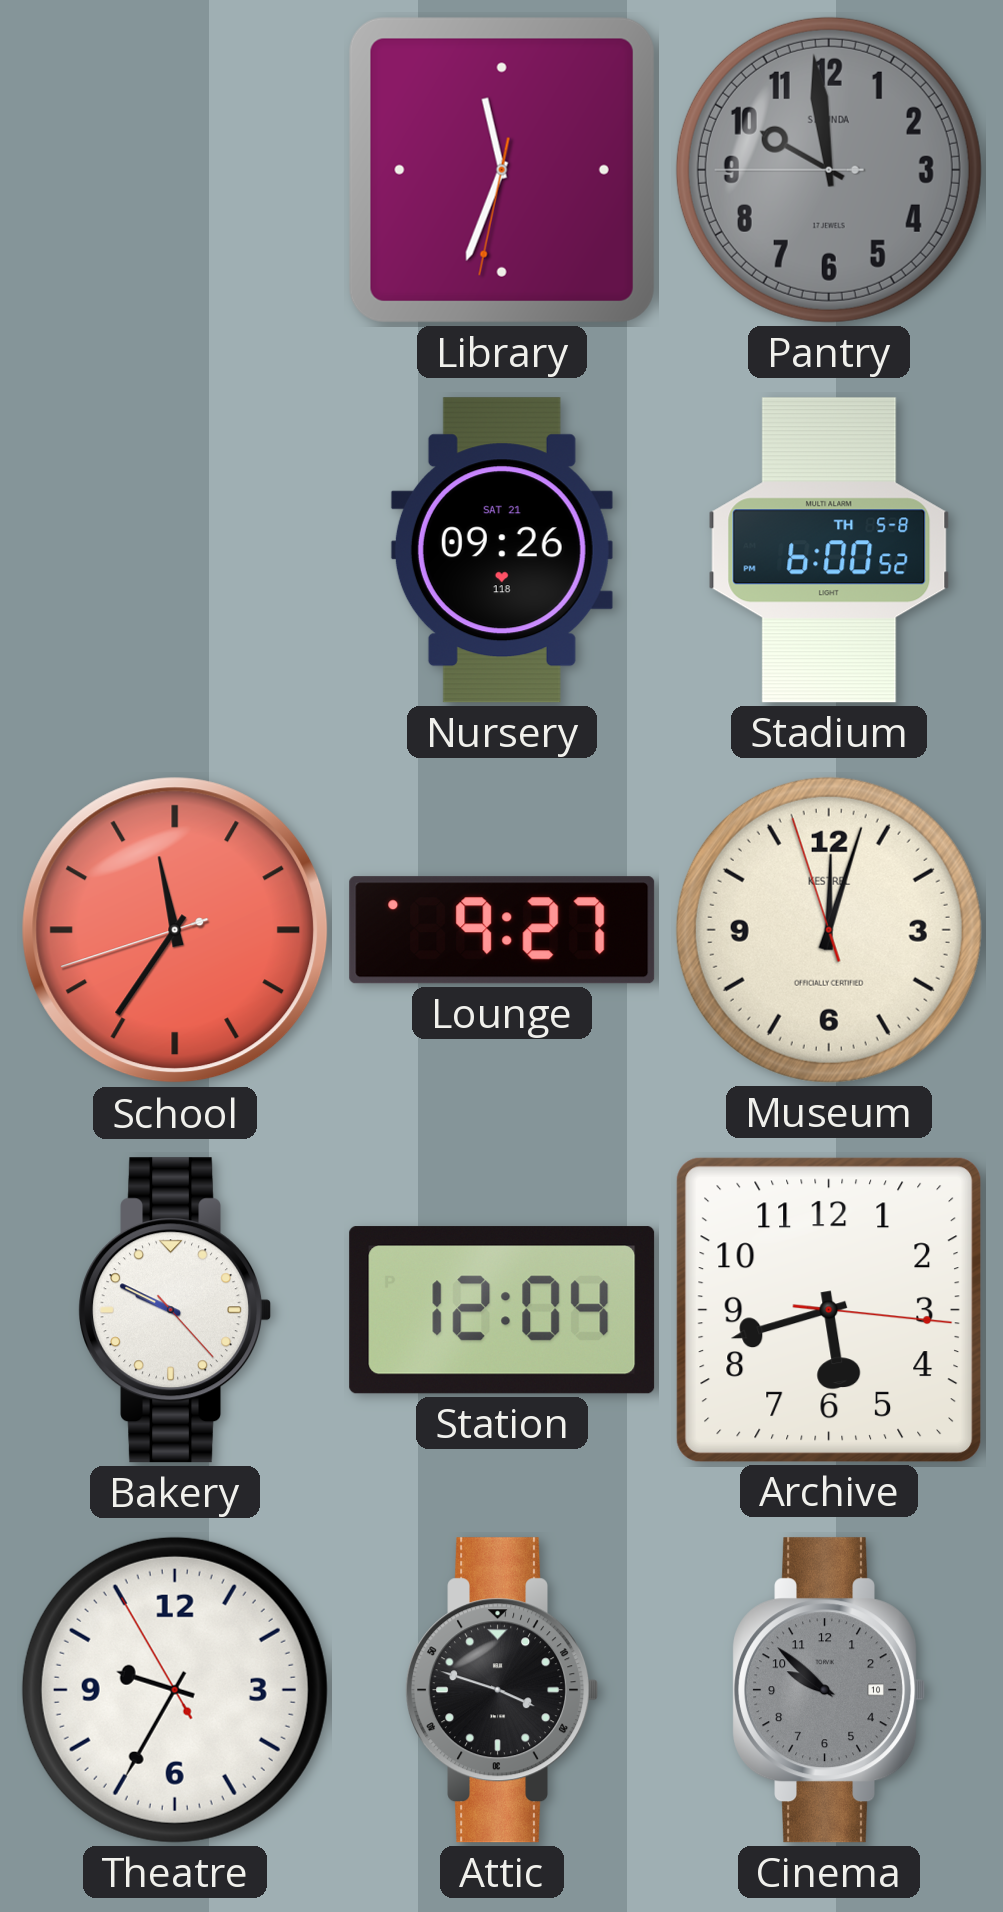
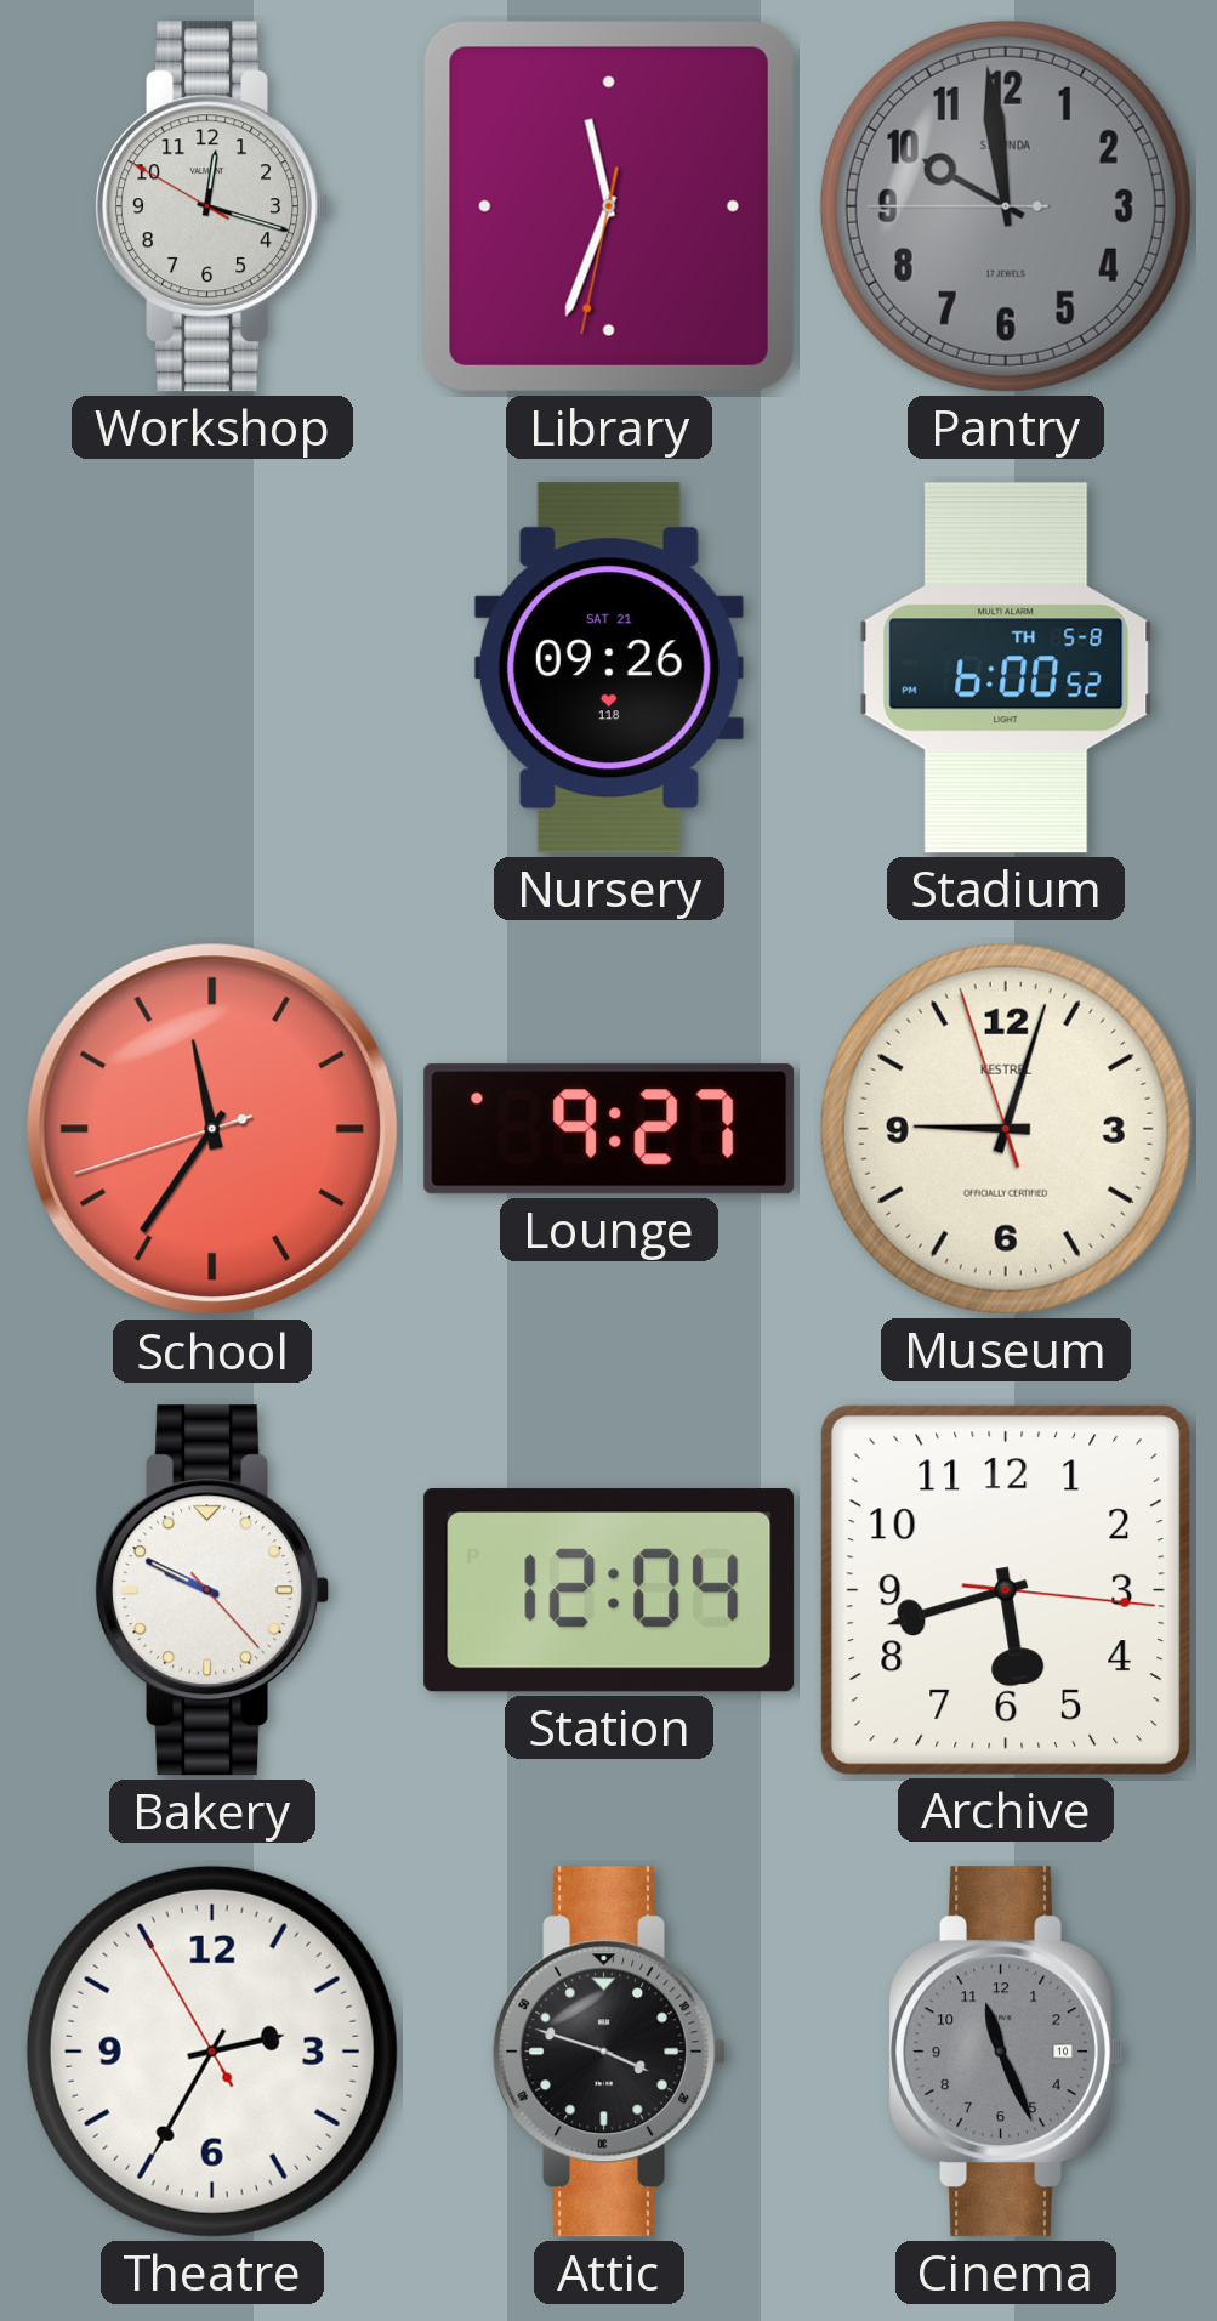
Workshop: none -> 12:17 (212, 206)
Museum: 12:02 -> 9:02 (1006, 1129)
Theatre: 9:34 -> 2:34 (212, 2052)
Cinema: 9:52 -> 11:26 (1006, 2052)
